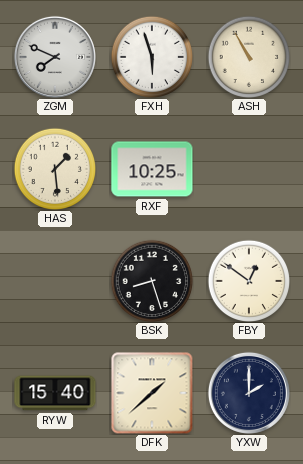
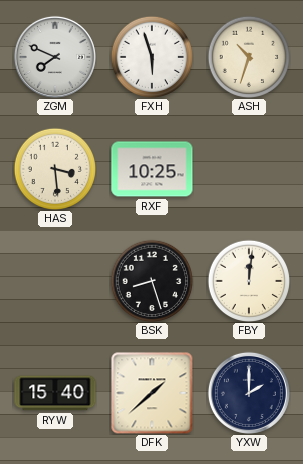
ASH: 10:55 -> 10:33 (249, 57)
HAS: 1:29 -> 3:29 (55, 169)
FBY: 12:51 -> 12:01 (249, 281)
